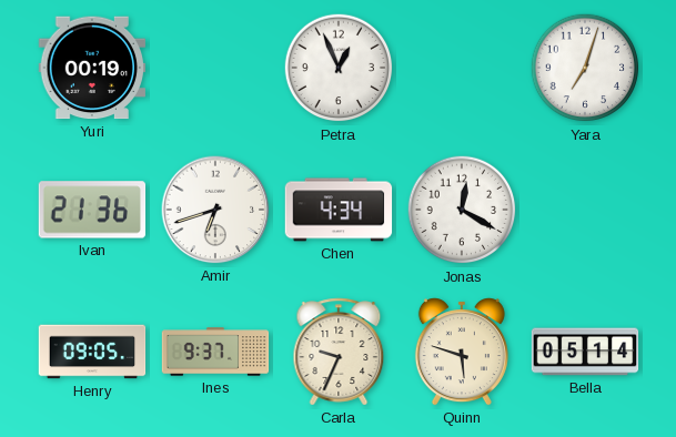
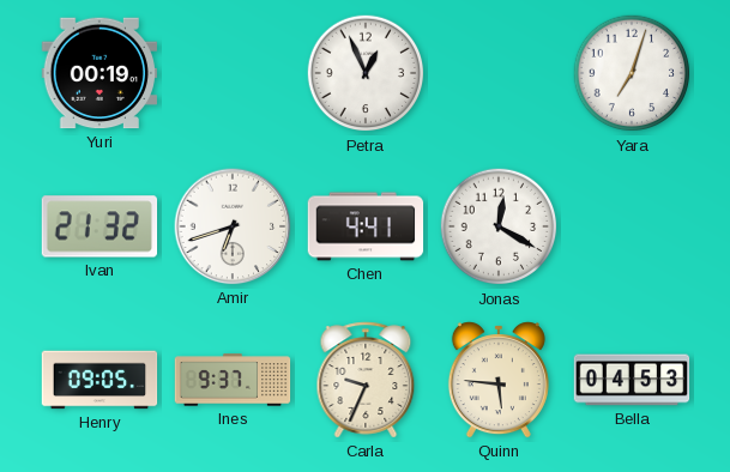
Ivan: 21:36 -> 21:32 (99, 226)
Chen: 4:34 -> 4:41 (366, 226)
Quinn: 5:48 -> 5:46 (499, 380)
Bella: 05:14 -> 04:53 (632, 380)
